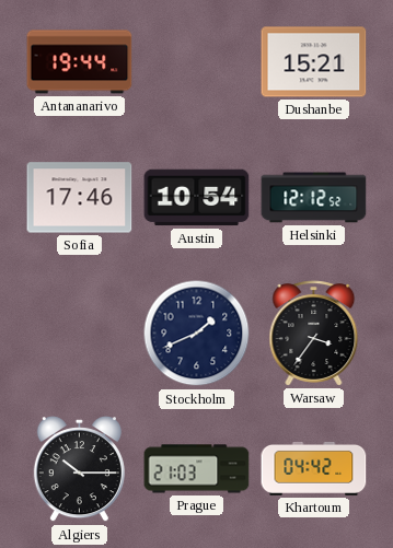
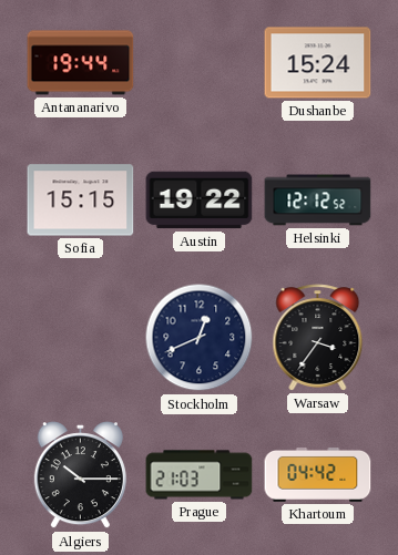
Dushanbe: 15:21 -> 15:24 (318, 63)
Sofia: 17:46 -> 15:15 (81, 201)
Austin: 10:54 -> 19:22 (200, 201)
Stockholm: 1:41 -> 12:41 (200, 338)
